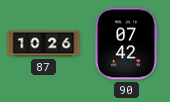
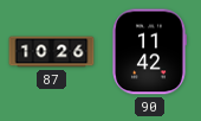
90: 07:42 -> 11:42 (150, 52)
